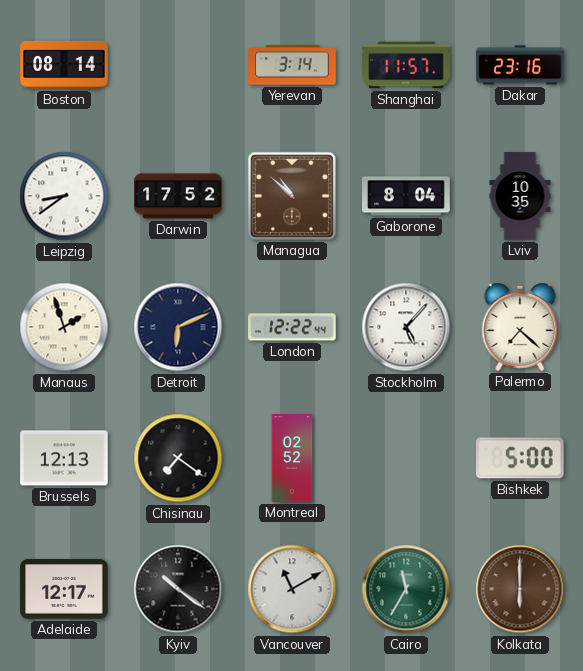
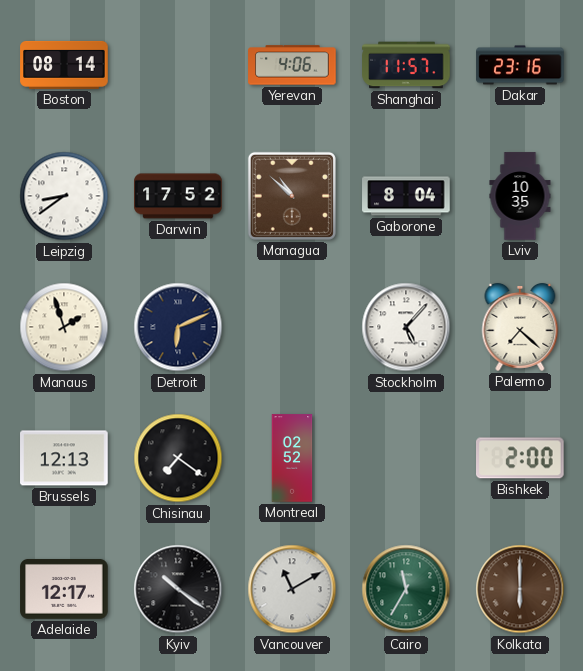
Yerevan: 3:14 -> 4:06 (292, 65)
London: 12:22 -> none (292, 327)
Bishkek: 5:00 -> 2:00 (521, 458)
